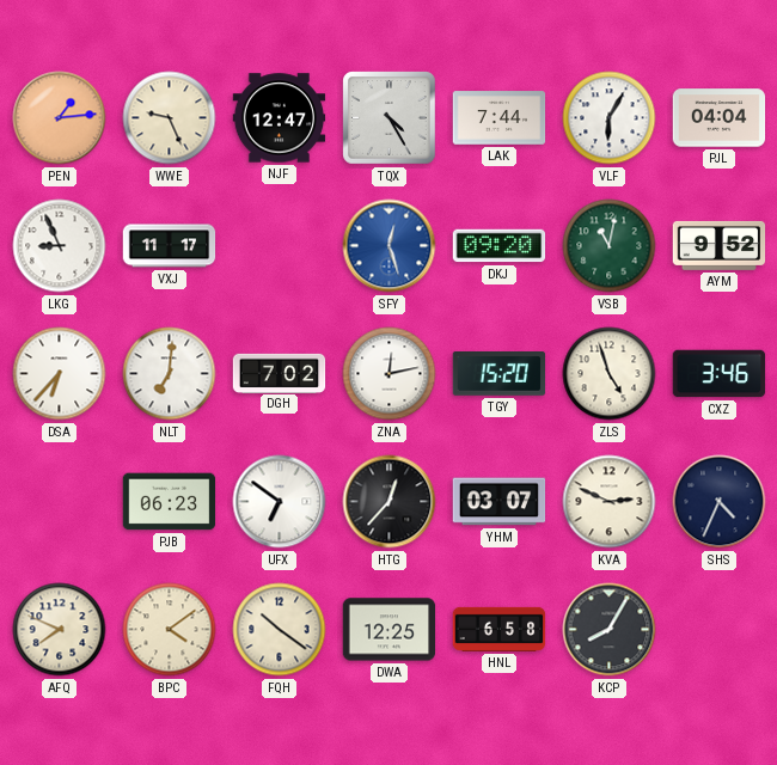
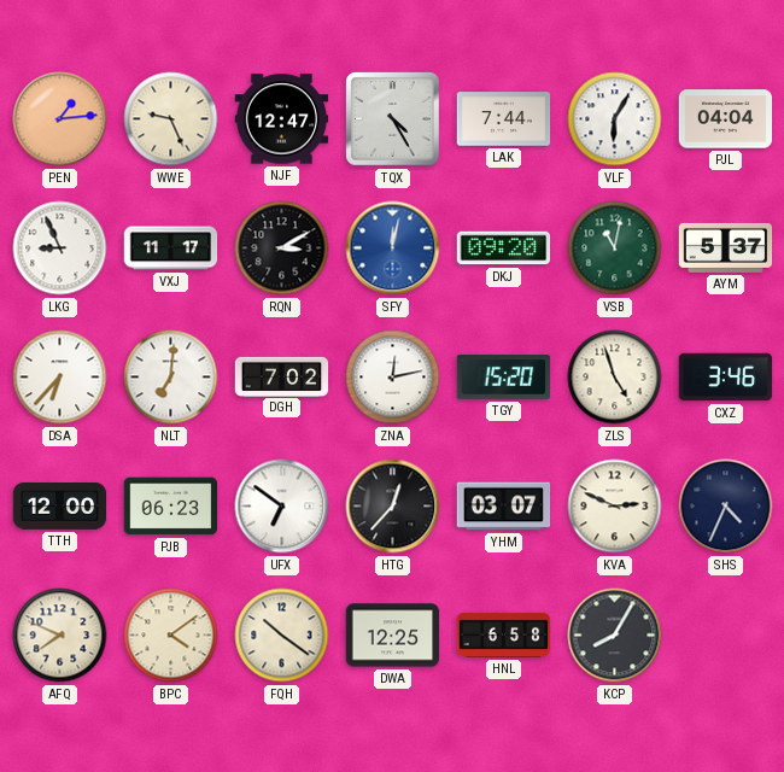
RQN: none -> 3:10 (282, 248)
SFY: 12:27 -> 12:02 (393, 248)
AYM: 9:52 -> 5:37 (726, 247)
TTH: none -> 12:00 (60, 507)
